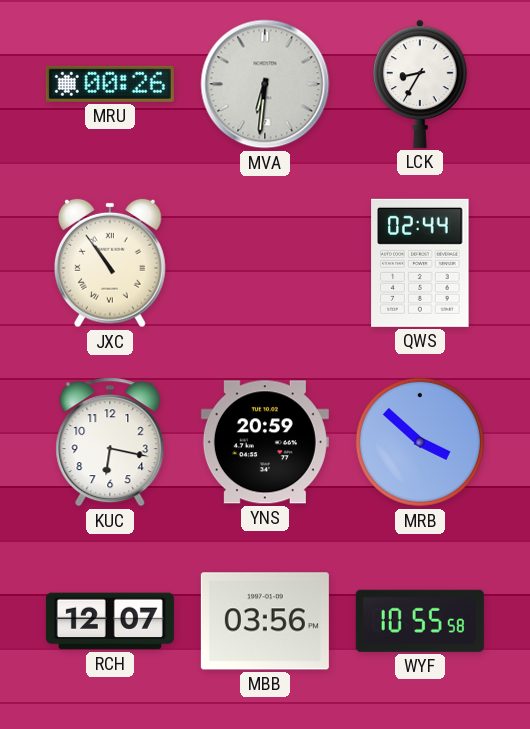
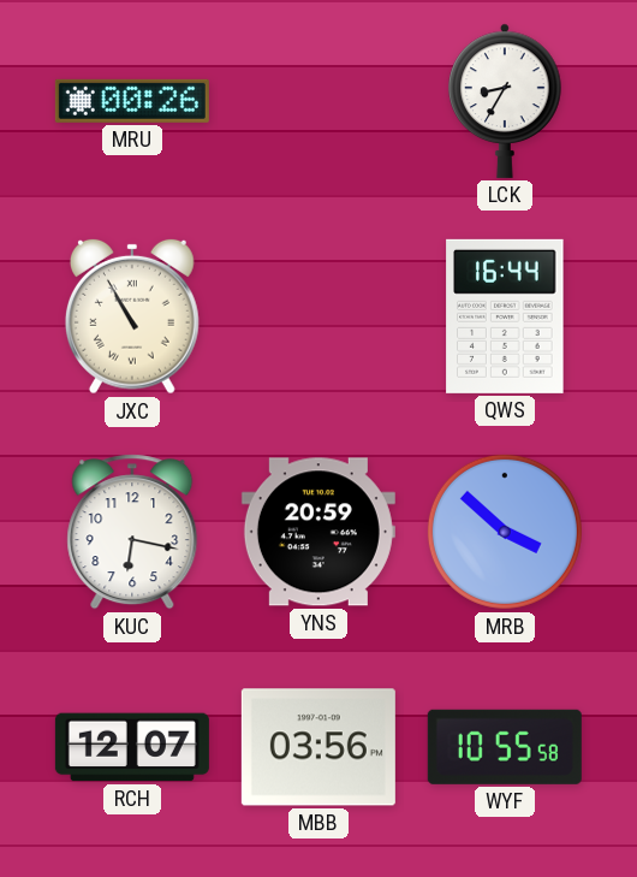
MVA: 6:31 -> none (265, 84)
JXC: 10:54 -> 10:55 (132, 316)
QWS: 02:44 -> 16:44 (505, 316)
